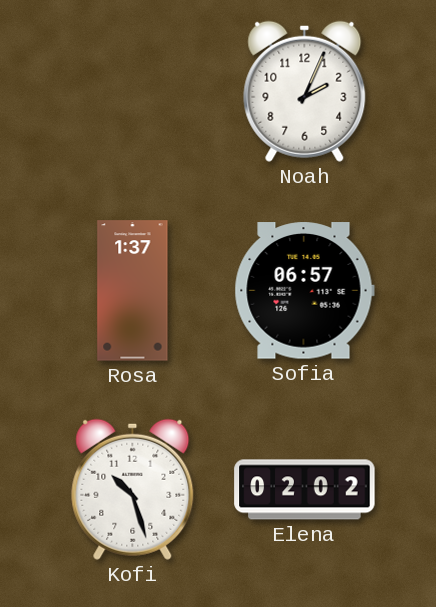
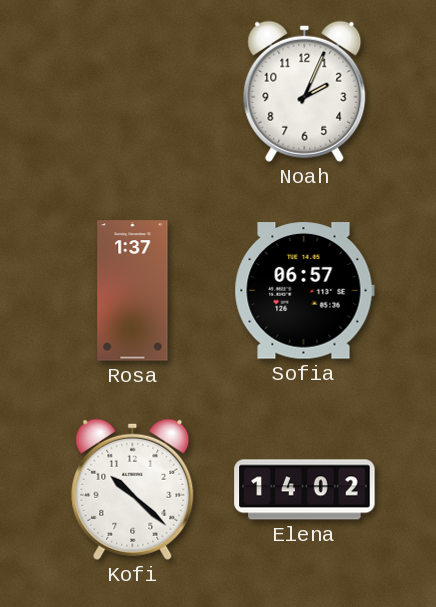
Kofi: 10:27 -> 10:22 (133, 489)
Elena: 02:02 -> 14:02 (305, 490)
